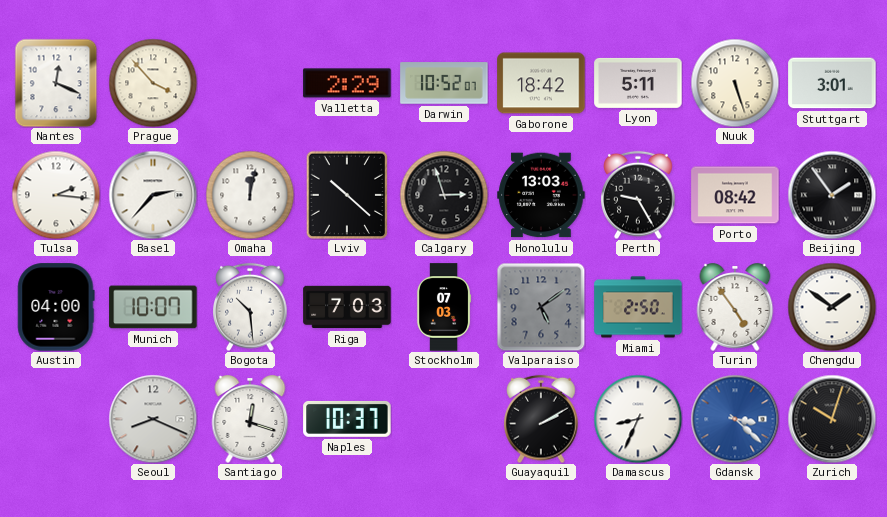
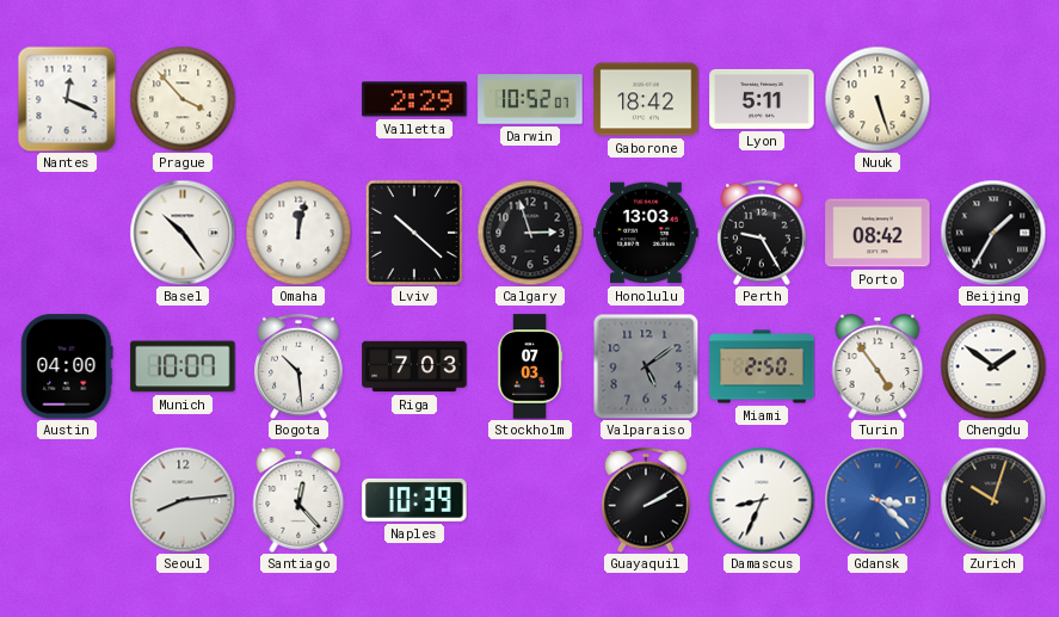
Stuttgart: 3:01 -> none (832, 83)
Tulsa: 2:16 -> none (56, 195)
Basel: 2:37 -> 10:24 (183, 233)
Beijing: 1:54 -> 1:35 (993, 233)
Seoul: 8:19 -> 8:14 (183, 500)
Santiago: 12:18 -> 12:23 (298, 500)
Naples: 10:37 -> 10:39 (414, 500)
